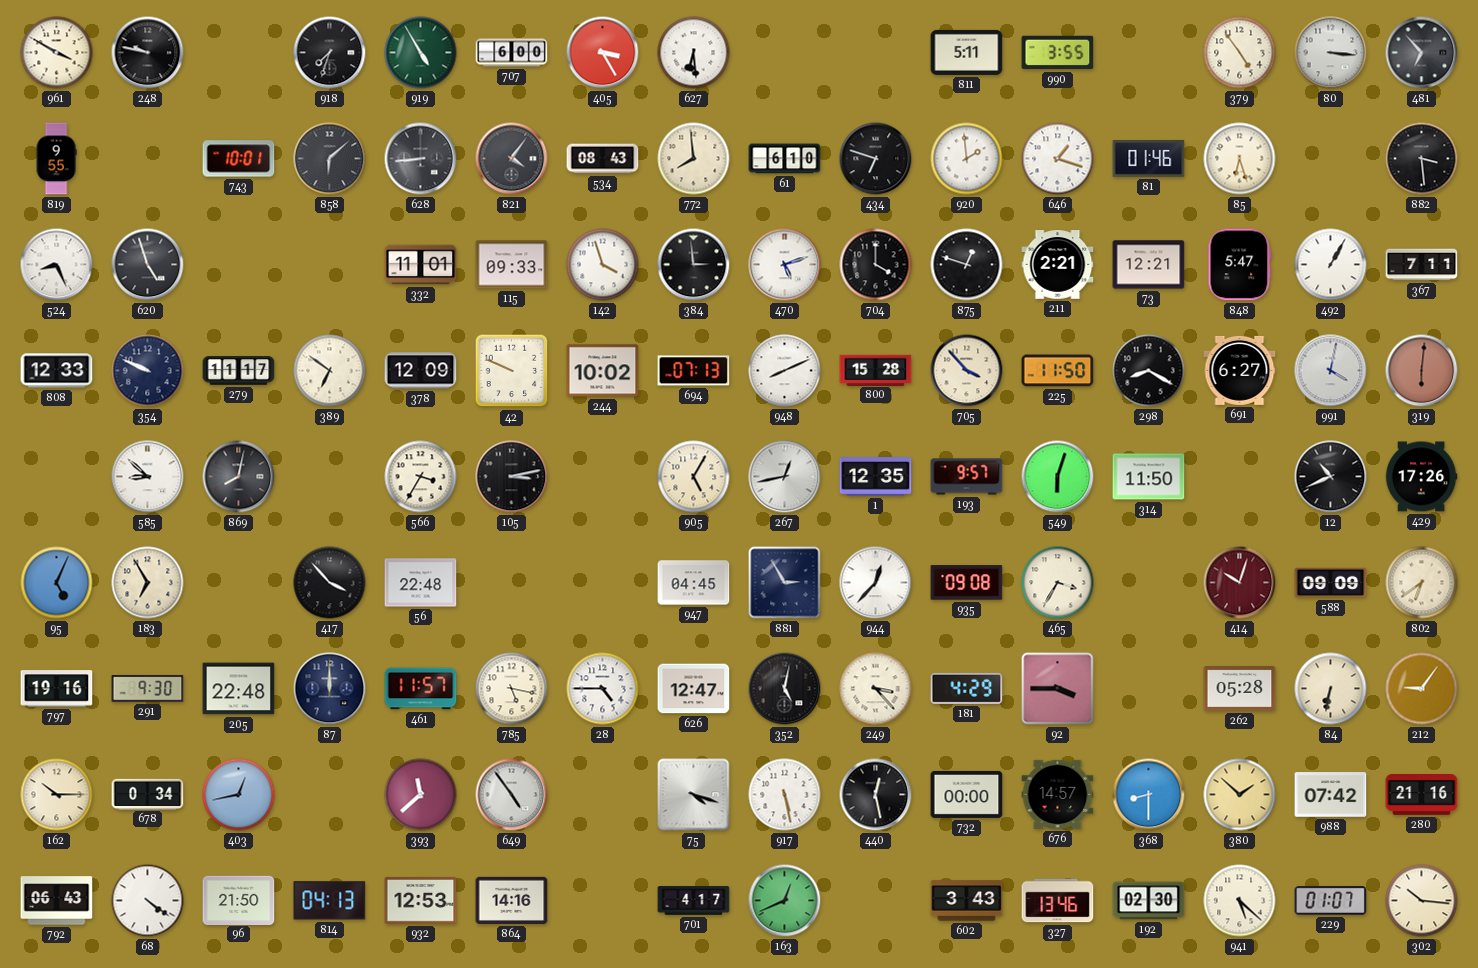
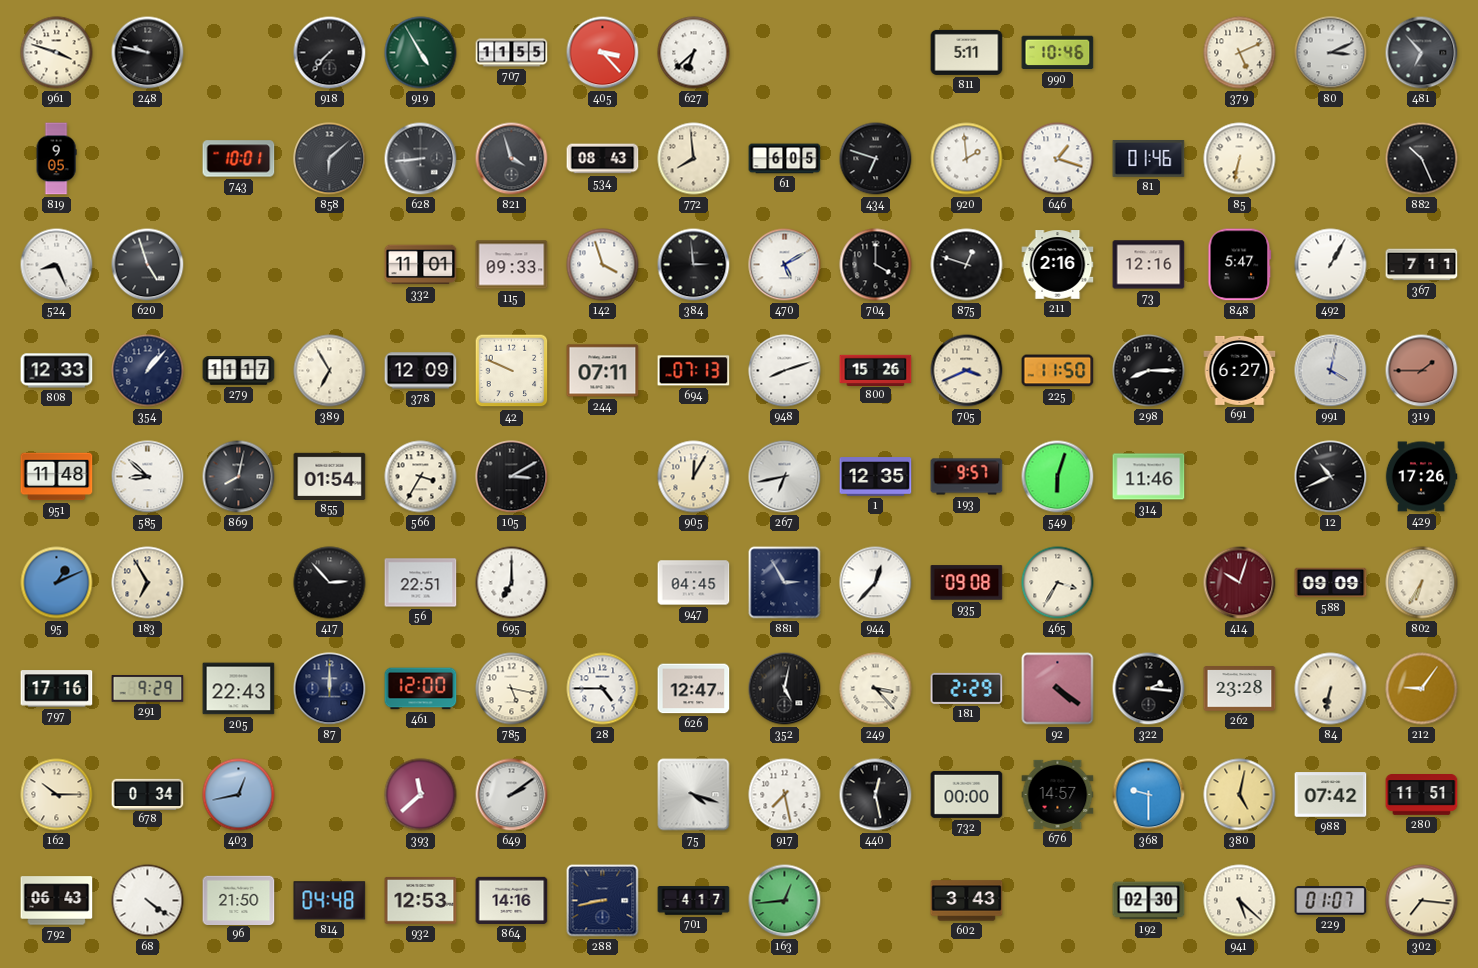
961: 3:50 -> 3:48 (57, 53)
918: 7:33 -> 7:37 (330, 53)
707: 6:00 -> 11:55 (512, 53)
405: 3:25 -> 3:23 (603, 53)
627: 6:29 -> 6:38 (694, 53)
990: 3:55 -> 10:46 (1058, 53)
379: 4:54 -> 5:11 (1240, 53)
80: 3:16 -> 3:11 (1331, 53)
819: 9:55 -> 9:05 (56, 159)
821: 4:06 -> 3:57 (512, 159)
61: 6:10 -> 6:05 (785, 159)
85: 6:27 -> 6:32 (1240, 159)
882: 3:29 -> 10:26 (1422, 159)
470: 5:12 -> 5:10 (785, 265)
211: 2:21 -> 2:16 (1058, 265)
73: 12:21 -> 12:16 (1149, 265)
354: 9:49 -> 1:07 (148, 371)
389: 6:51 -> 6:55 (330, 371)
244: 10:02 -> 07:11 (603, 371)
948: 8:11 -> 8:12 (785, 371)
800: 15:28 -> 15:26 (876, 370)
705: 3:53 -> 3:41 (967, 371)
298: 8:20 -> 8:15 (1149, 371)
319: 6:01 -> 1:45 (1422, 371)
951: none -> 11:48 (57, 477)
855: none -> 01:54 (330, 476)
105: 3:13 -> 3:10 (512, 477)
905: 5:05 -> 12:05 (694, 477)
267: 12:43 -> 6:43 (785, 477)
314: 11:50 -> 11:46 (1149, 477)
95: 5:04 -> 1:11 (57, 583)
417: 3:53 -> 2:53 (330, 583)
56: 22:48 -> 22:51 (421, 583)
695: none -> 7:00 (512, 583)
802: 6:39 -> 6:35 (1422, 583)
797: 19:16 -> 17:16 (57, 689)
291: 9:30 -> 9:29 (148, 689)
205: 22:48 -> 22:43 (239, 689)
461: 11:57 -> 12:00 (421, 689)
181: 4:29 -> 2:29 (967, 688)
92: 3:45 -> 4:21 (1058, 689)
322: none -> 2:16 (1149, 689)
262: 05:28 -> 23:28 (1240, 689)
649: 4:54 -> 2:09 (512, 795)
917: 5:28 -> 7:28 (785, 795)
368: 8:30 -> 9:30 (1149, 795)
380: 1:52 -> 5:02 (1240, 795)
280: 21:16 -> 11:51 (1422, 795)
814: 04:13 -> 04:48 (330, 901)
288: none -> 8:43 (603, 901)
163: 12:41 -> 12:44 (785, 901)
327: 13:46 -> none (1058, 901)
302: 10:16 -> 7:16 (1422, 901)
